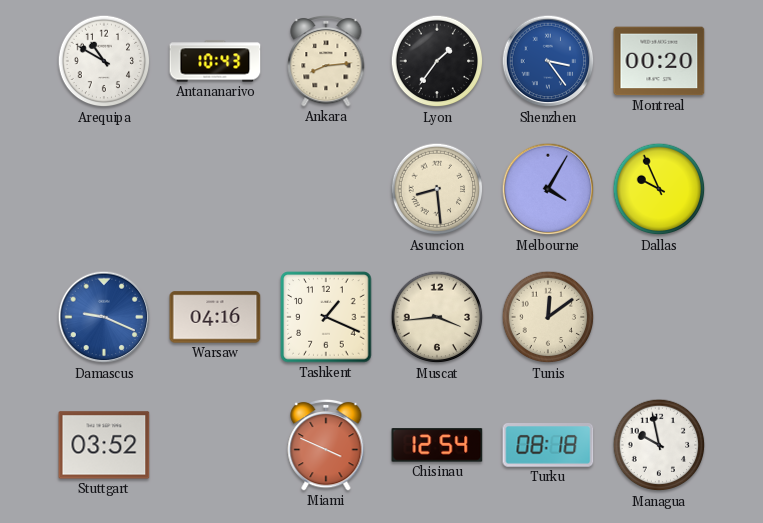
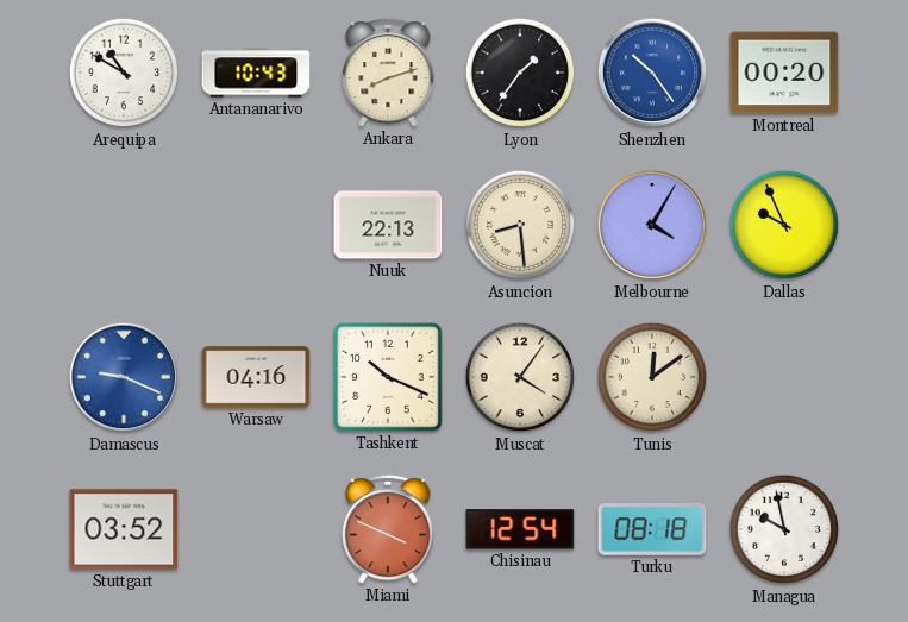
Ankara: 8:14 -> 8:12 (388, 73)
Shenzhen: 3:24 -> 10:24 (652, 73)
Nuuk: none -> 22:13 (388, 225)
Tashkent: 1:19 -> 10:19 (388, 377)
Muscat: 3:44 -> 4:06 (520, 377)
